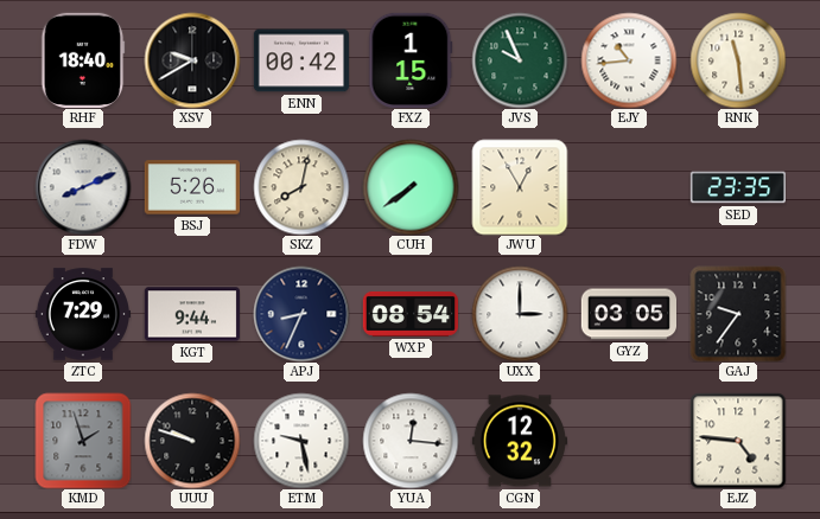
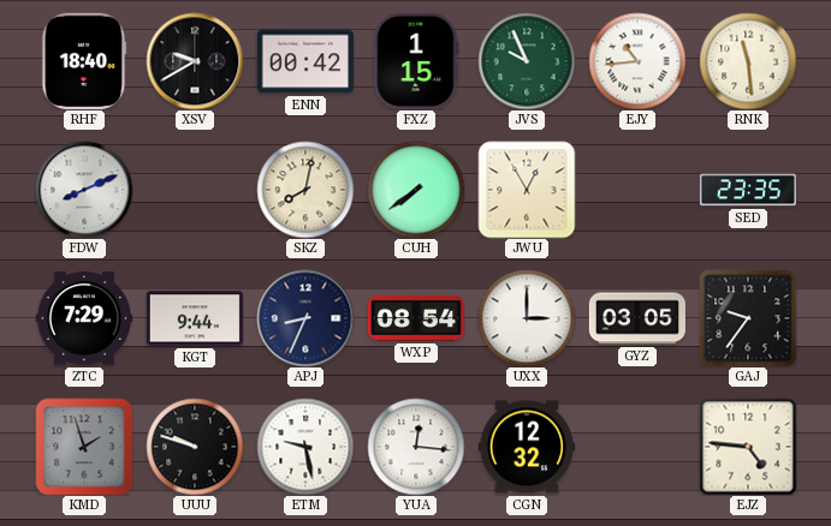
BSJ: 5:26 -> none (191, 187)
